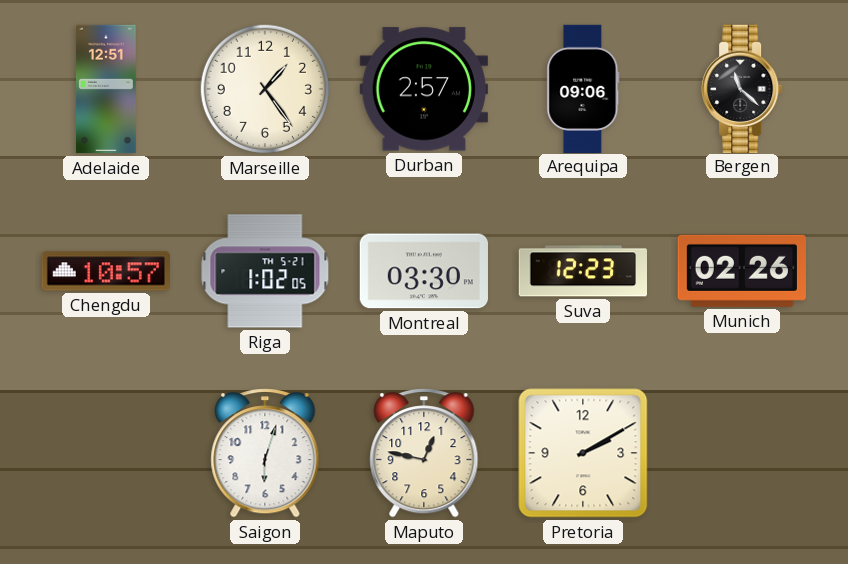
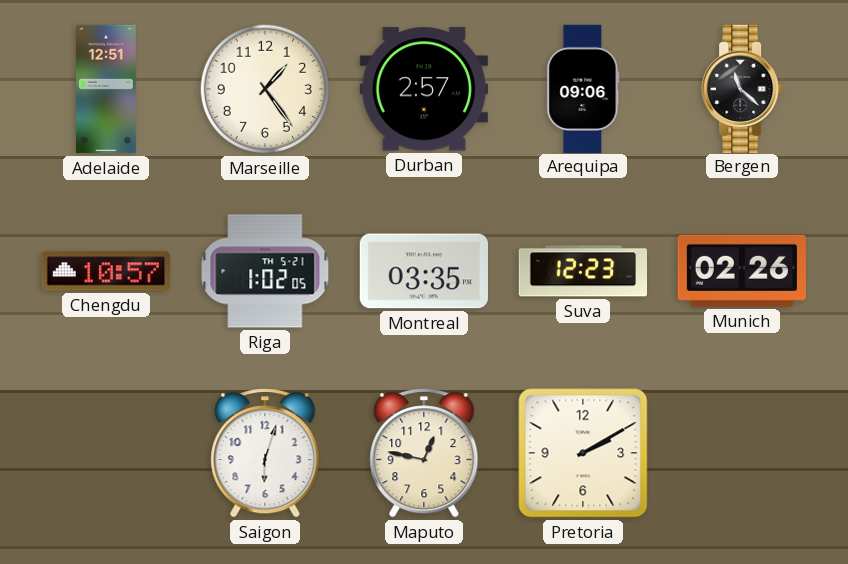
Montreal: 03:30 -> 03:35 (424, 271)
